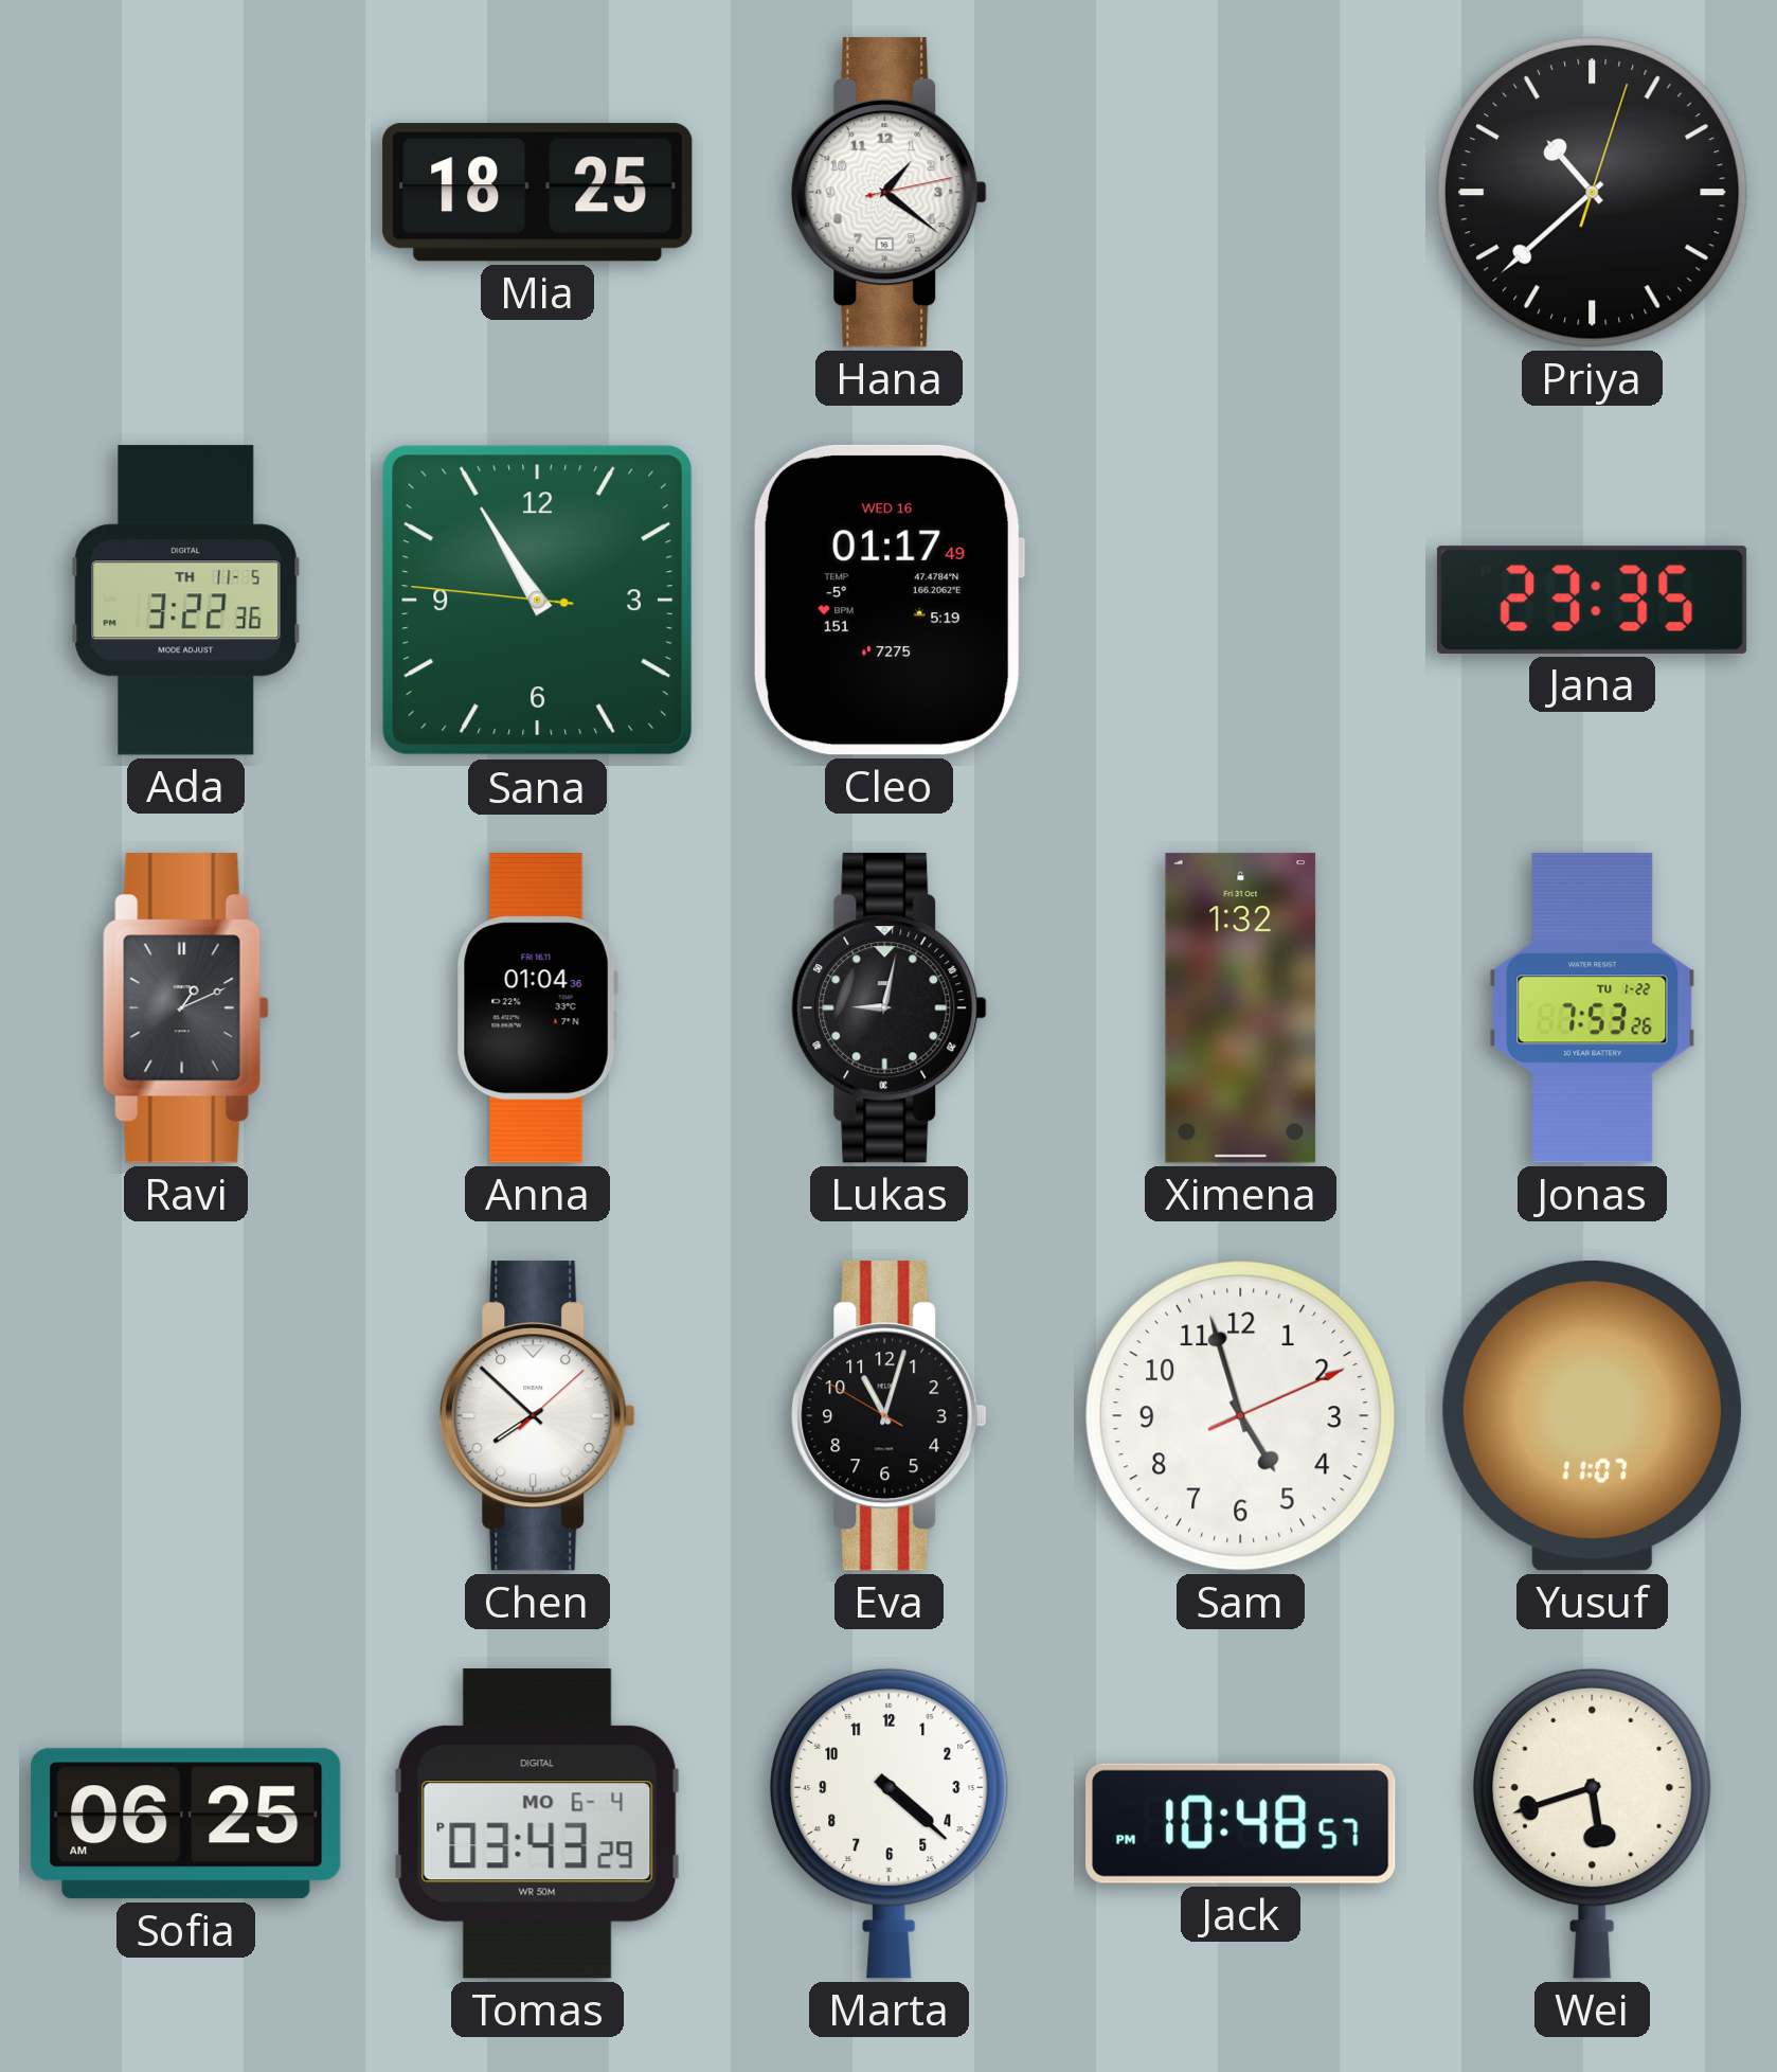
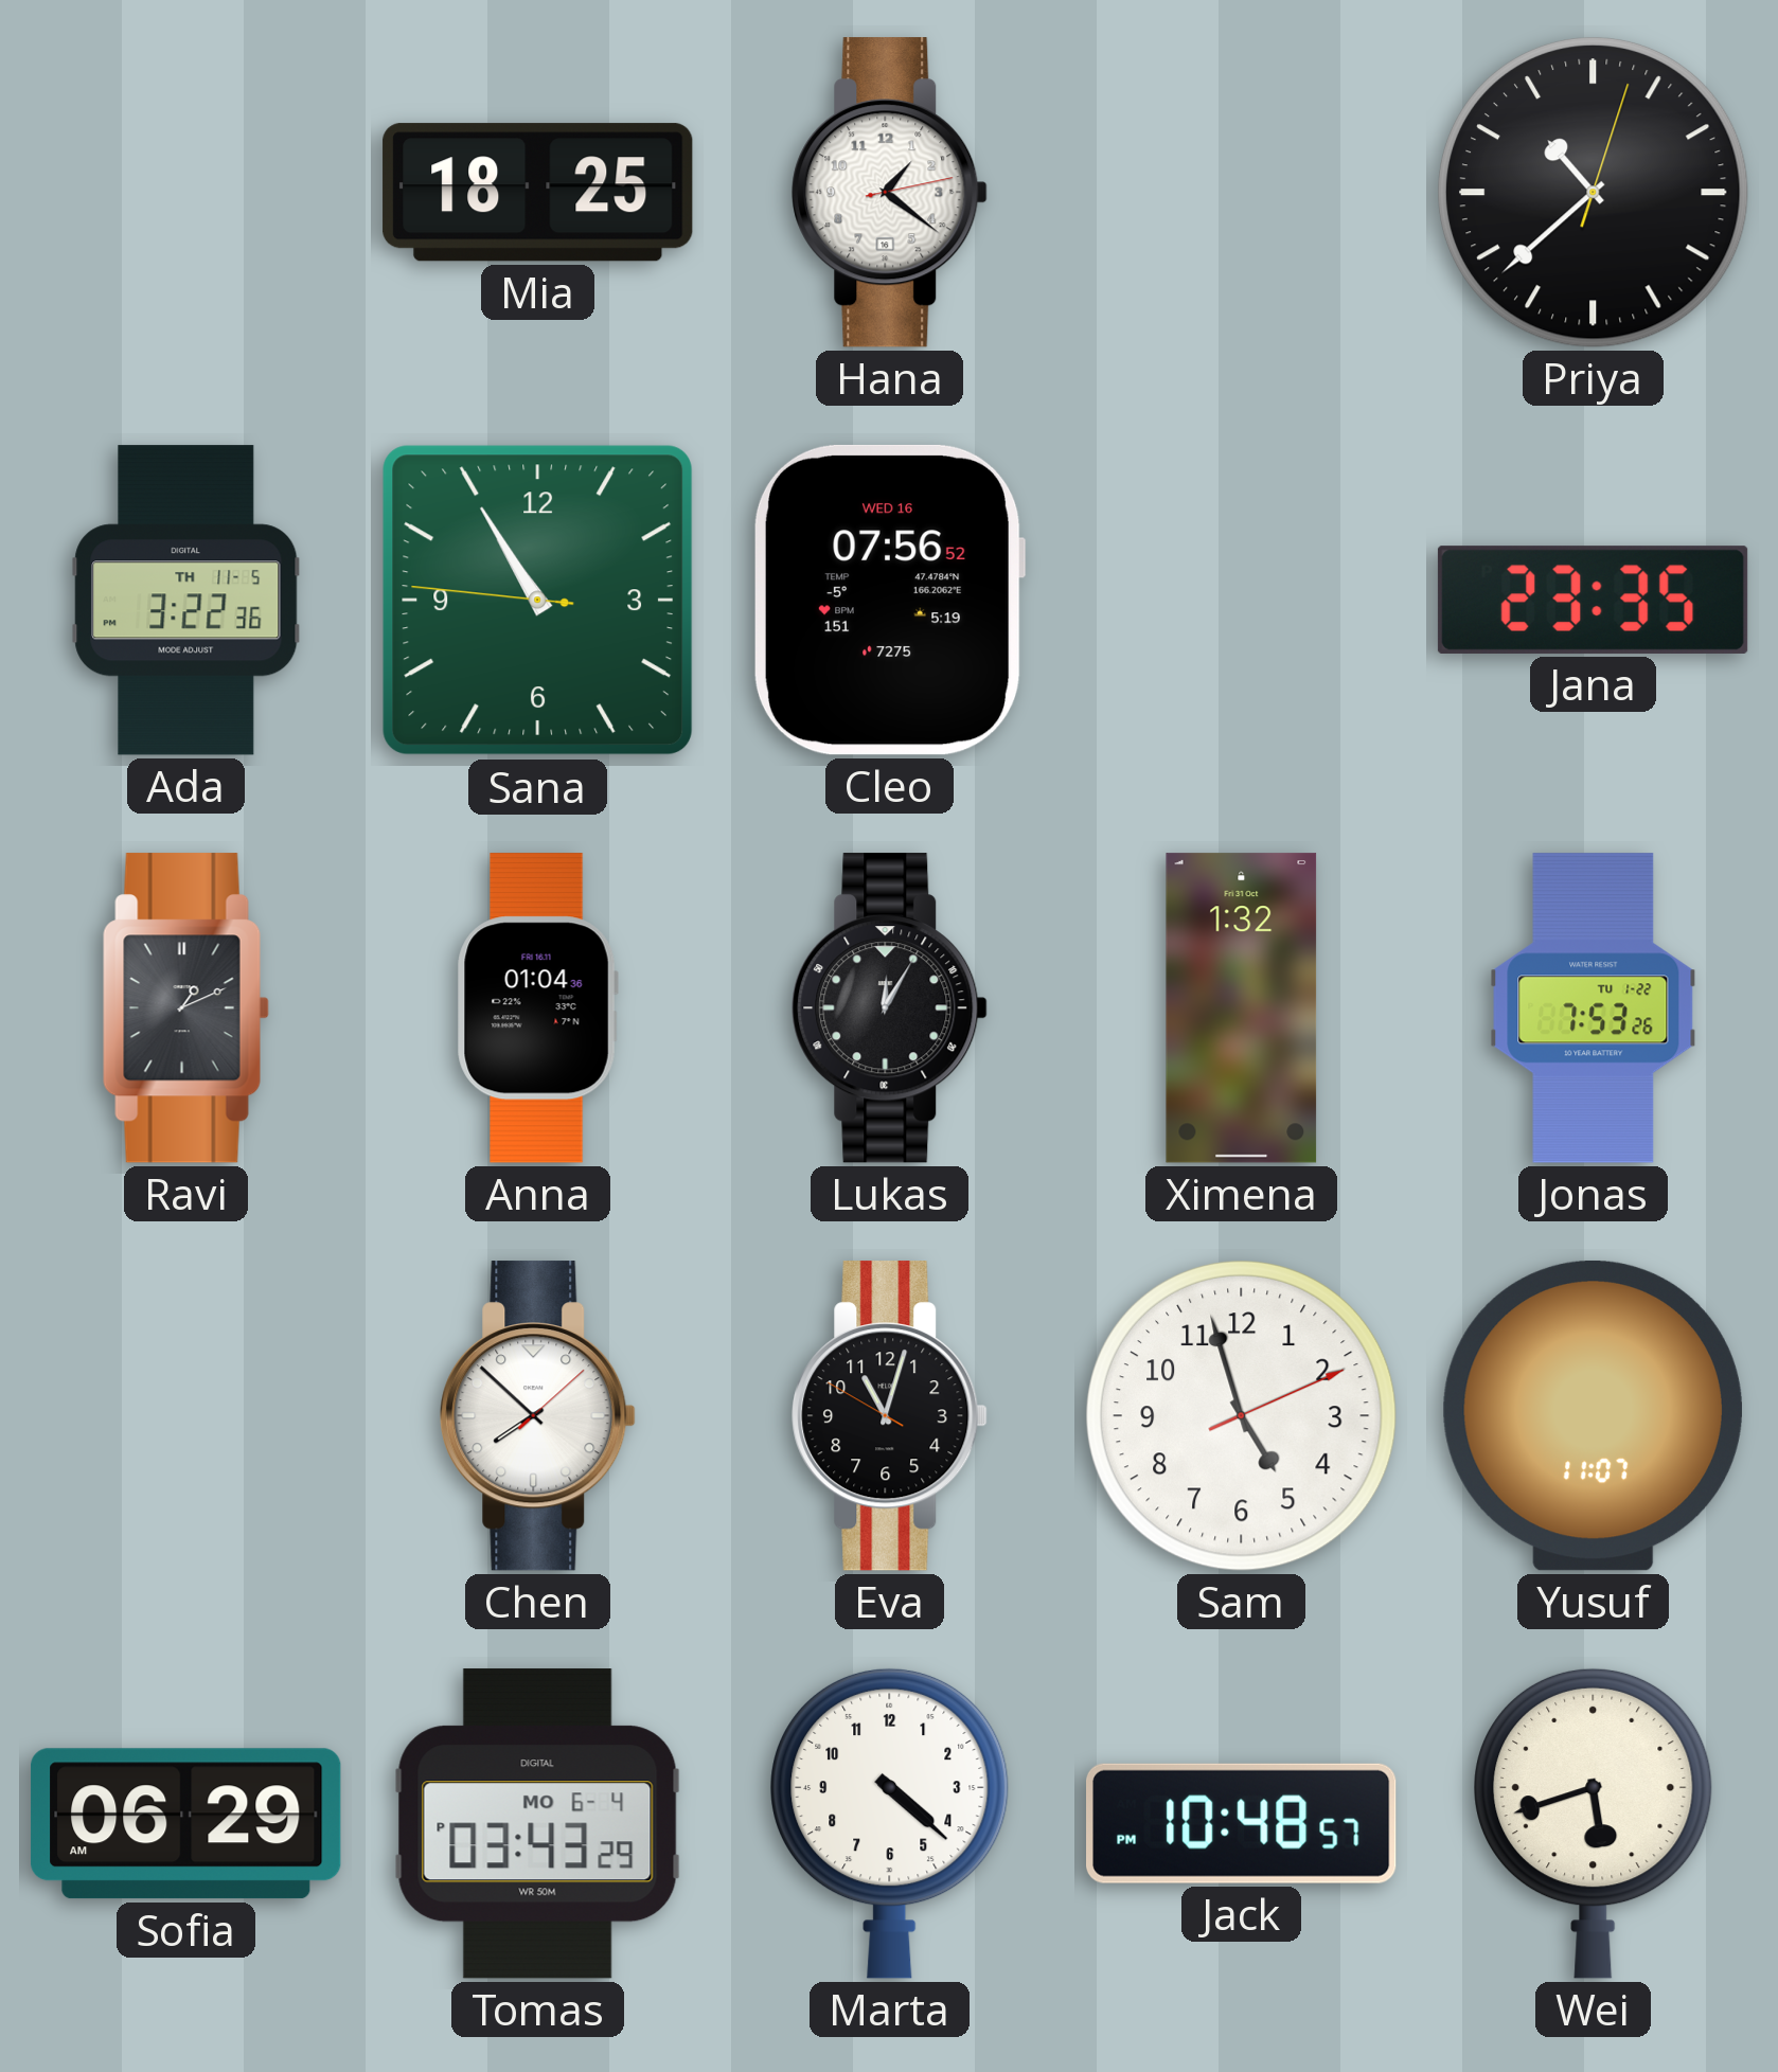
Cleo: 01:17 -> 07:56 (889, 600)
Lukas: 9:02 -> 12:05 (890, 1008)
Sofia: 06:25 -> 06:29 (186, 1824)
